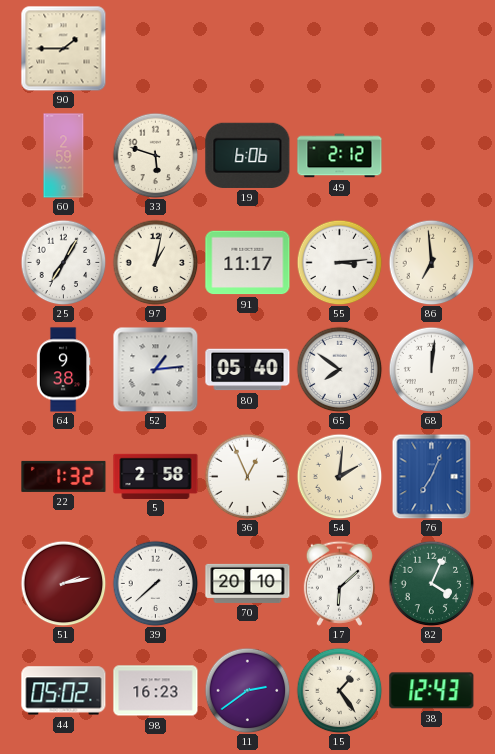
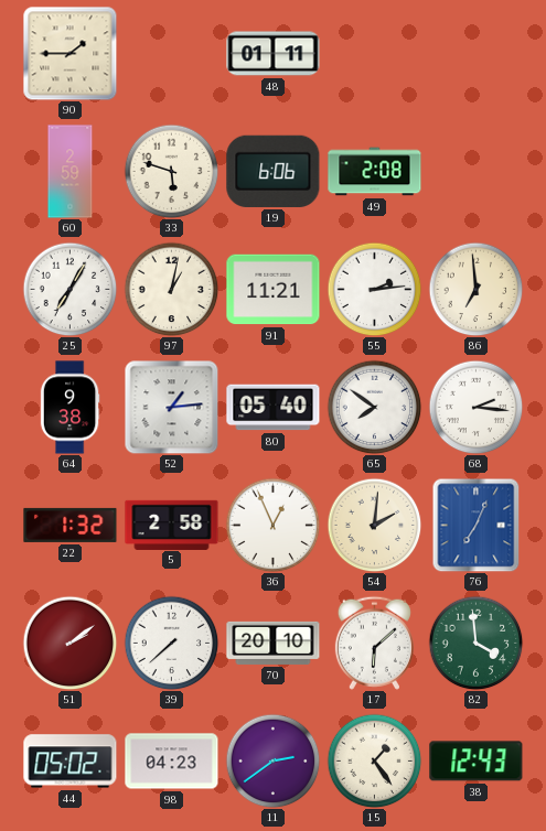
48: none -> 01:11 (274, 54)
49: 2:12 -> 2:08 (375, 172)
91: 11:17 -> 11:21 (274, 290)
55: 3:14 -> 2:14 (374, 289)
68: 12:01 -> 2:16 (475, 407)
51: 2:13 -> 2:09 (69, 643)
82: 4:04 -> 3:59 (475, 643)
98: 16:23 -> 04:23 (172, 762)
